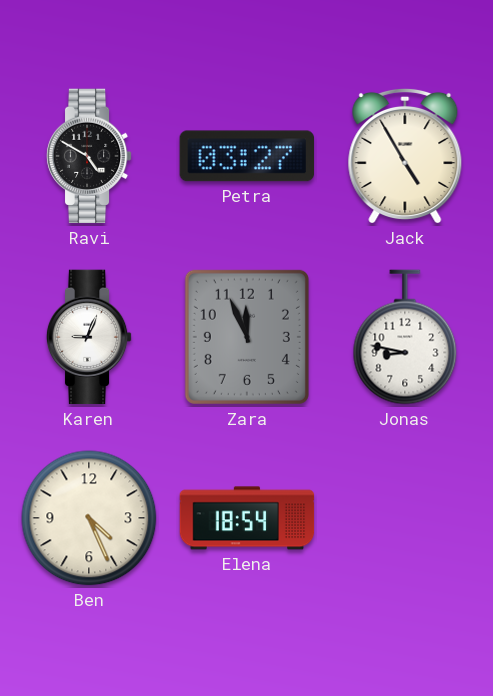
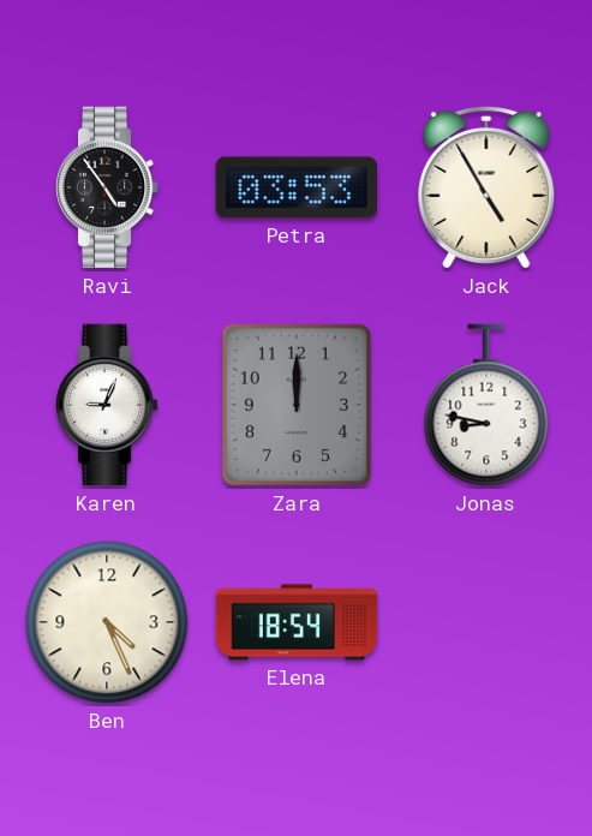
Ravi: 4:50 -> 4:54 (107, 187)
Petra: 03:27 -> 03:53 (295, 187)
Zara: 11:56 -> 12:00 (297, 405)
